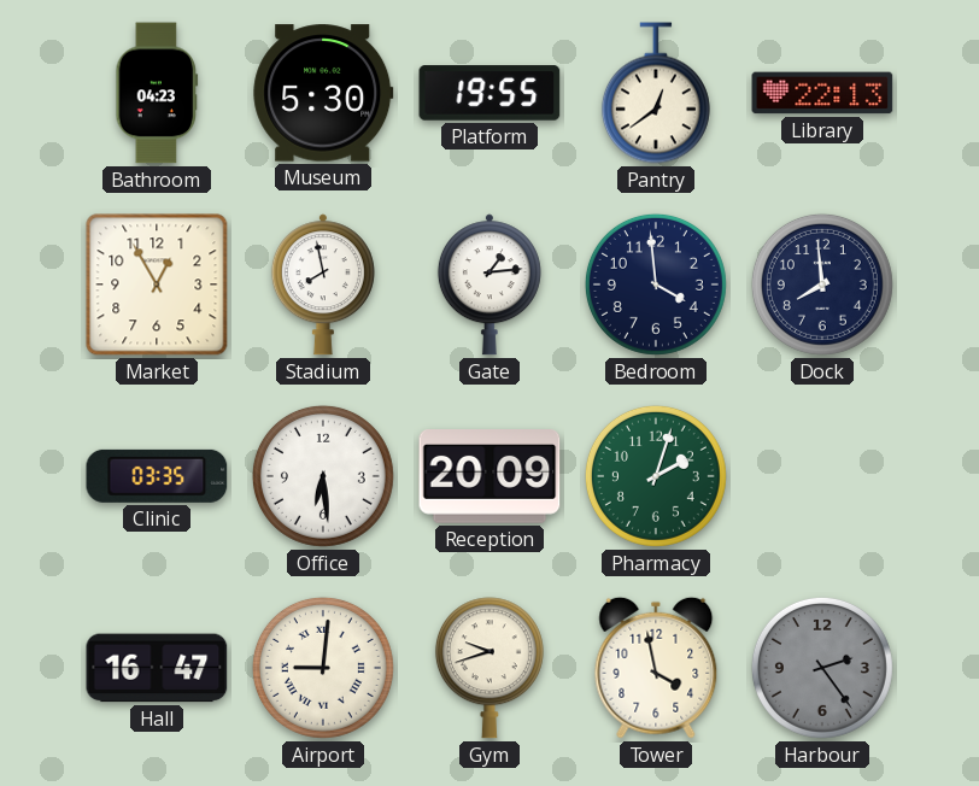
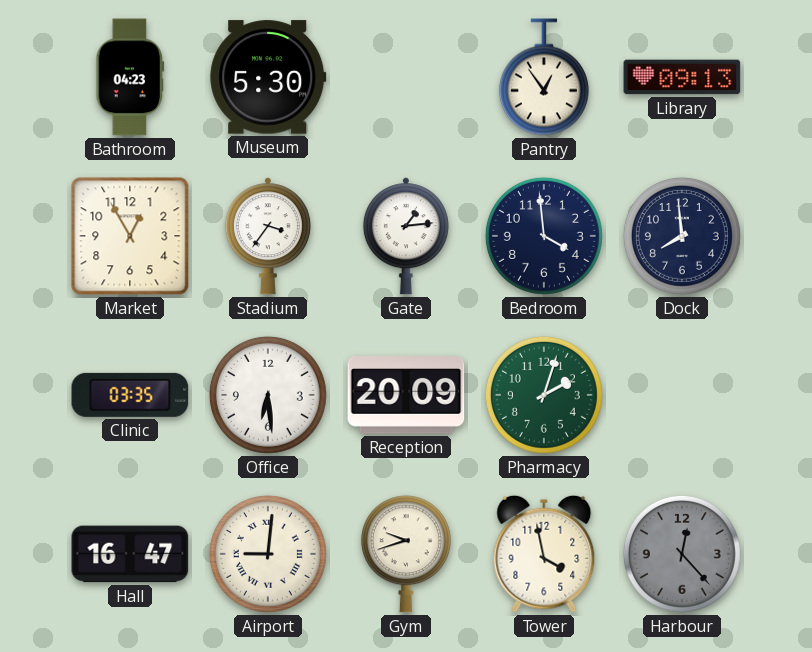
Platform: 19:55 -> none (489, 93)
Pantry: 12:39 -> 12:54 (544, 77)
Library: 22:13 -> 09:13 (682, 77)
Stadium: 7:58 -> 3:36 (268, 236)
Harbour: 2:24 -> 12:23 (682, 554)
